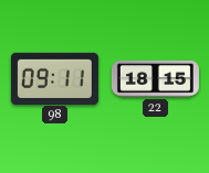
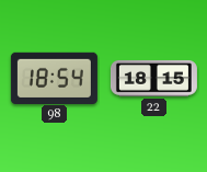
98: 09:11 -> 18:54 (54, 78)
